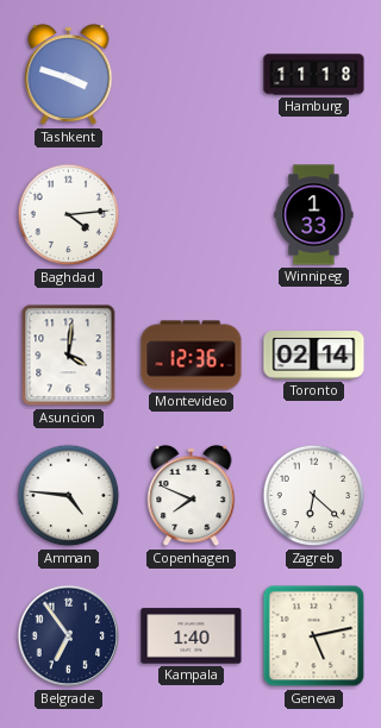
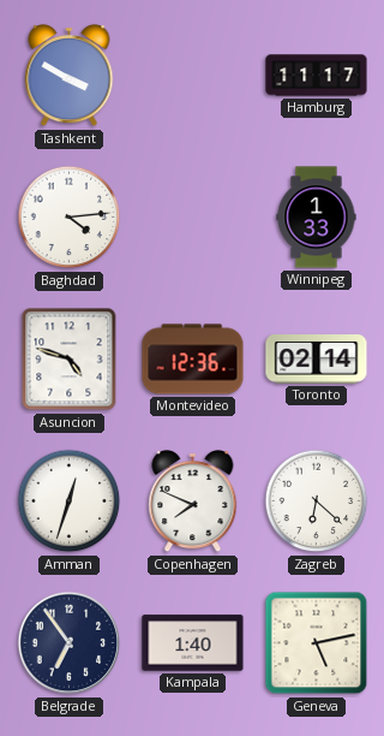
Tashkent: 3:48 -> 3:50 (70, 76)
Hamburg: 11:18 -> 11:17 (317, 76)
Asuncion: 4:01 -> 4:48 (70, 360)
Amman: 4:46 -> 12:33 (70, 501)
